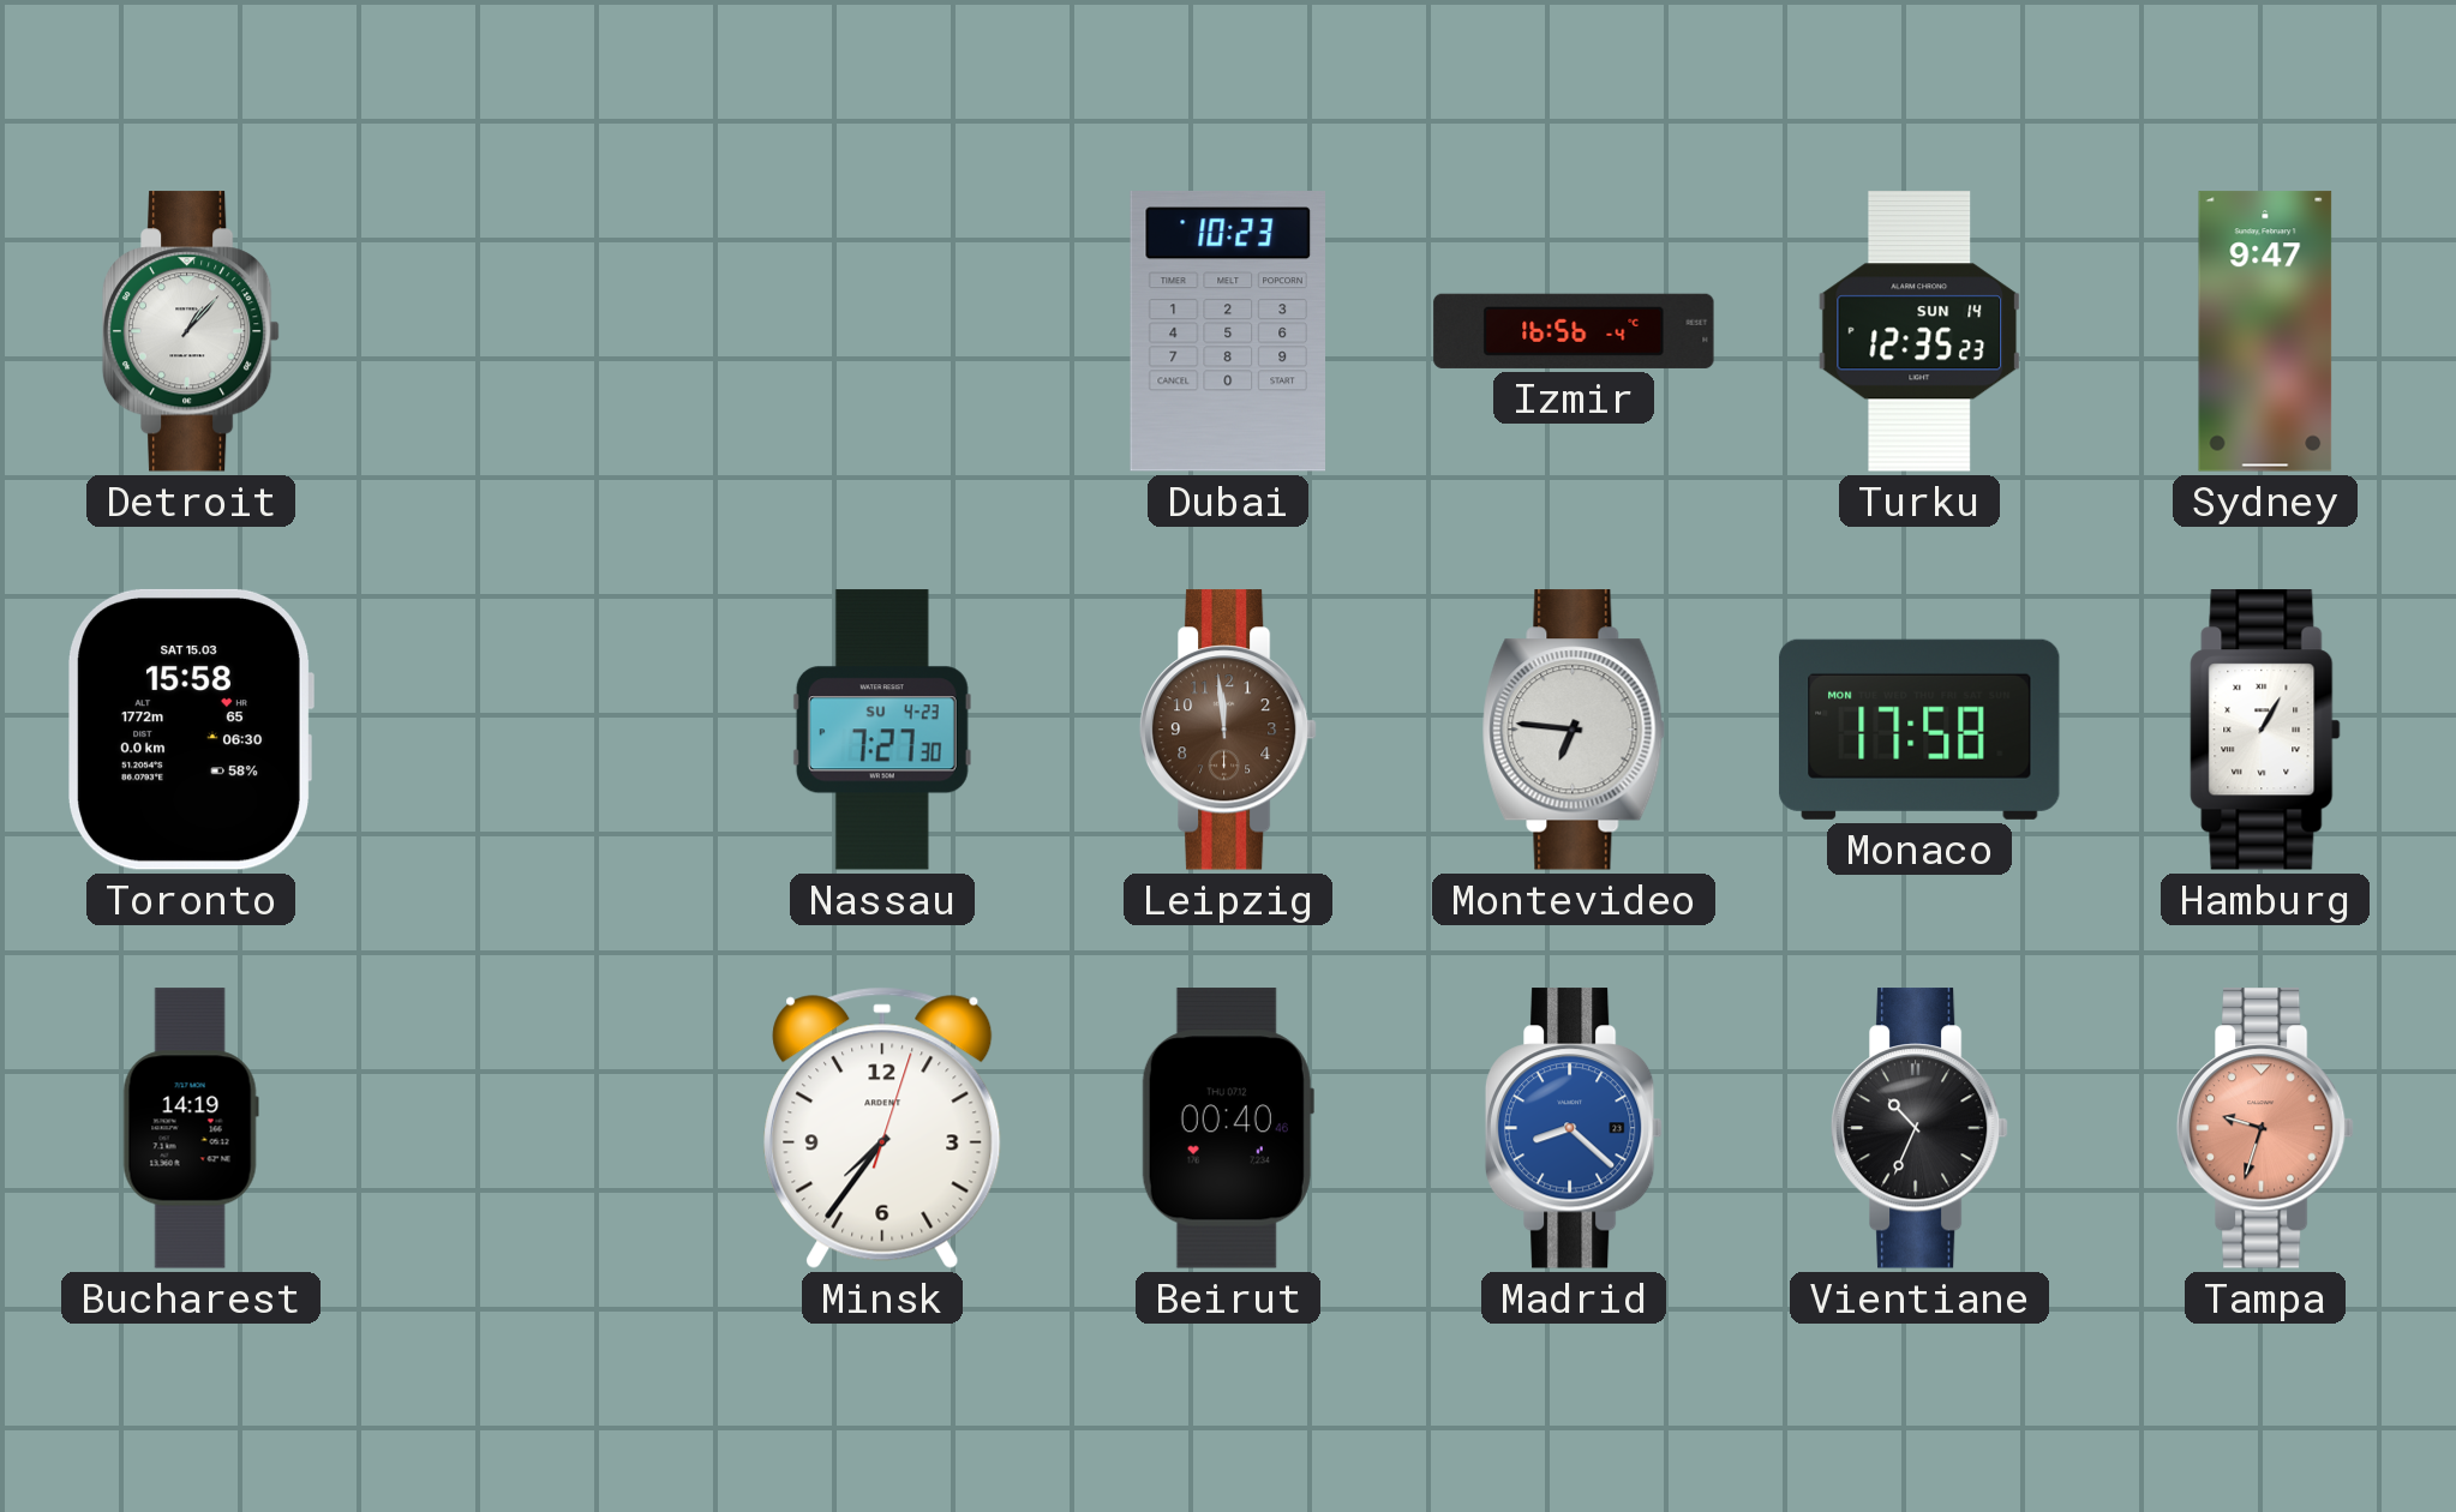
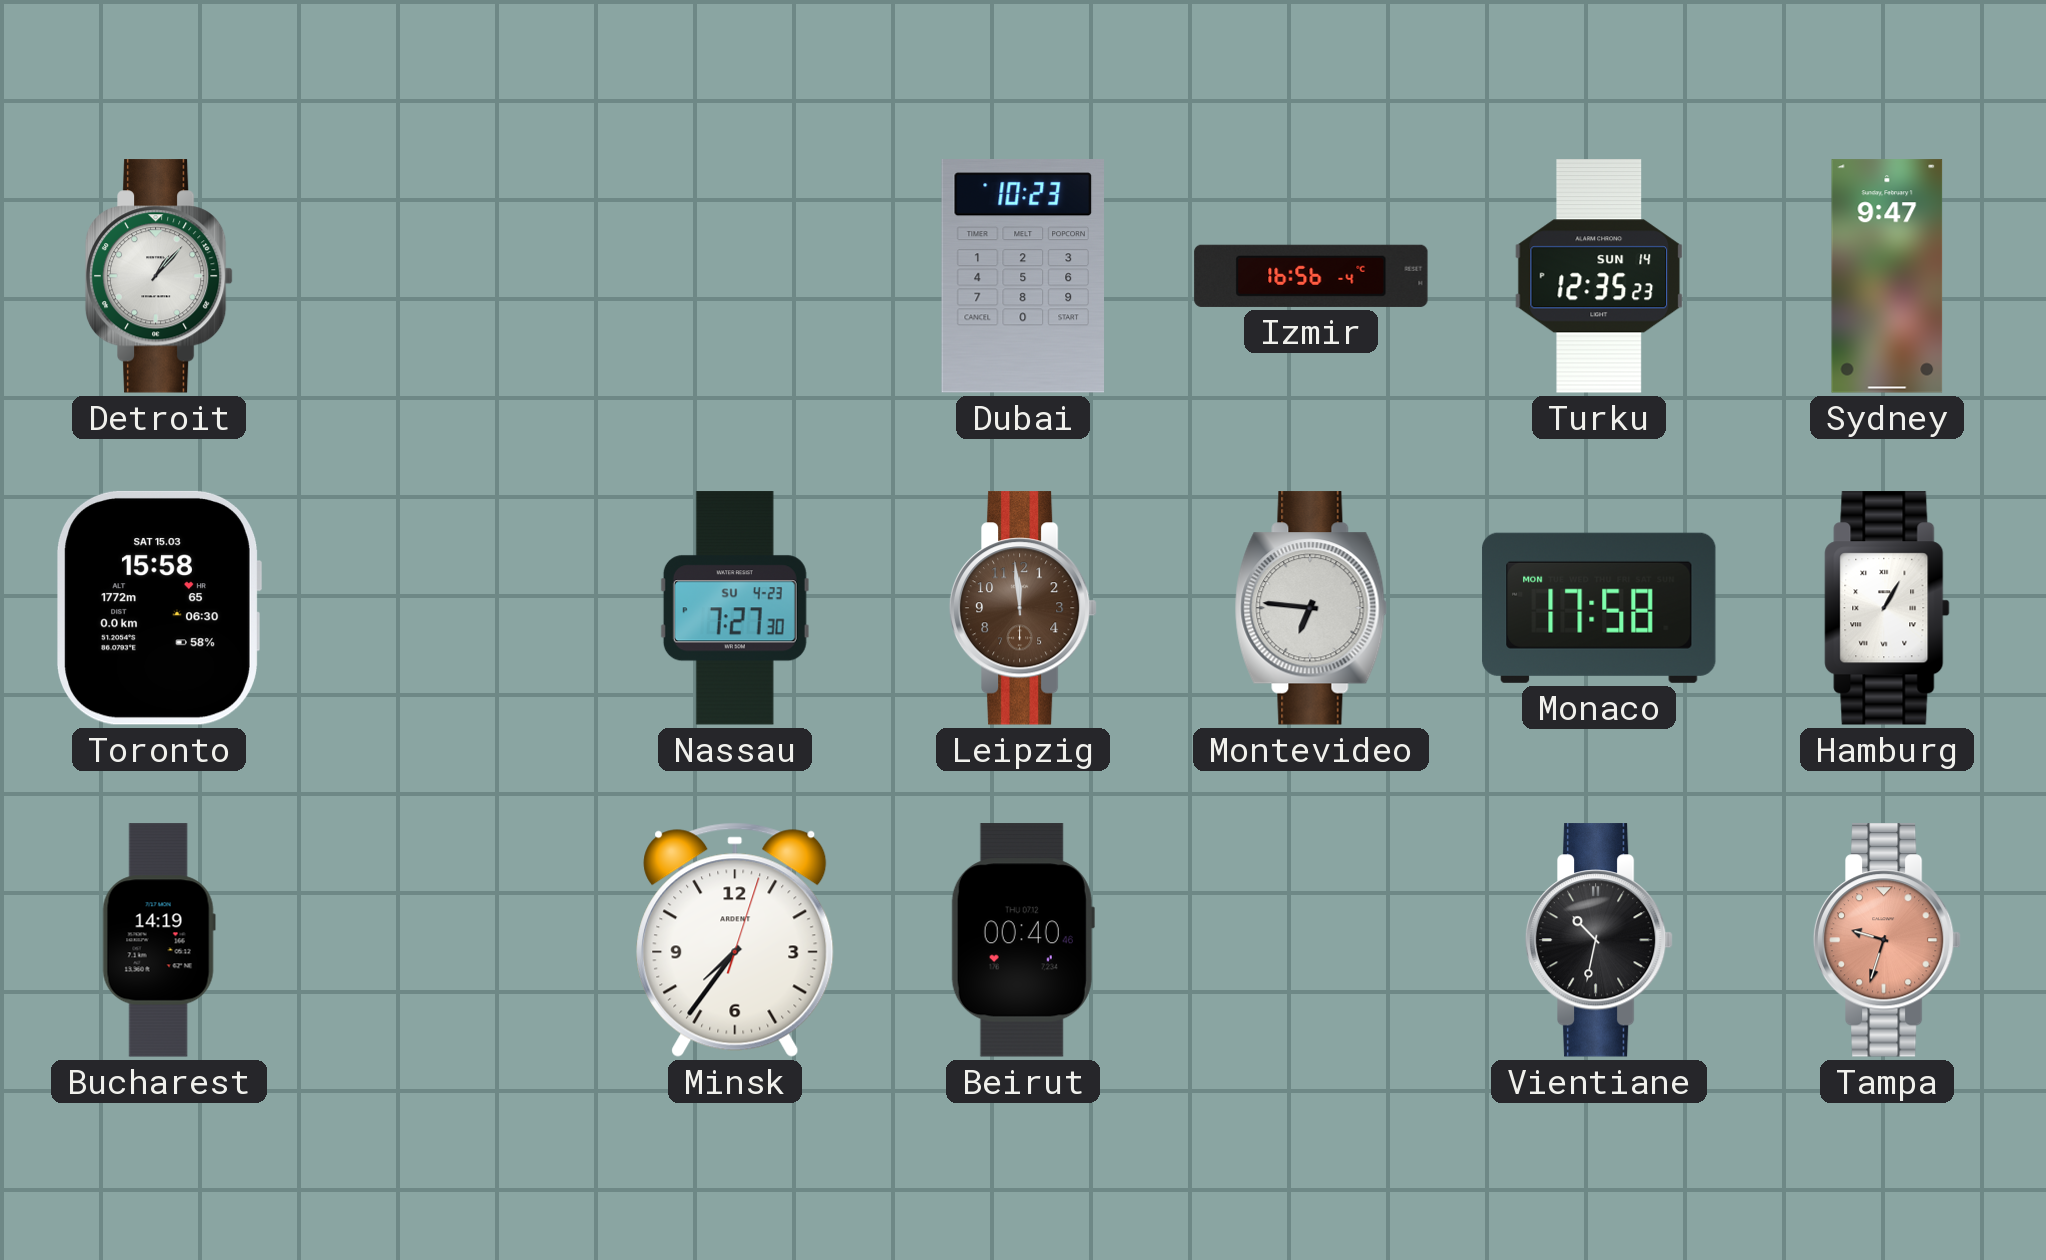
Madrid: 8:22 -> none (1574, 1128)
Vientiane: 10:34 -> 10:32 (1599, 940)
